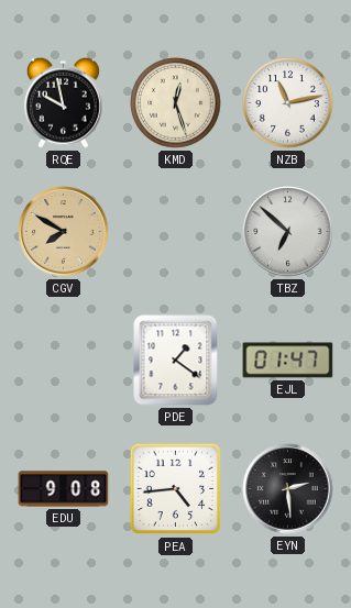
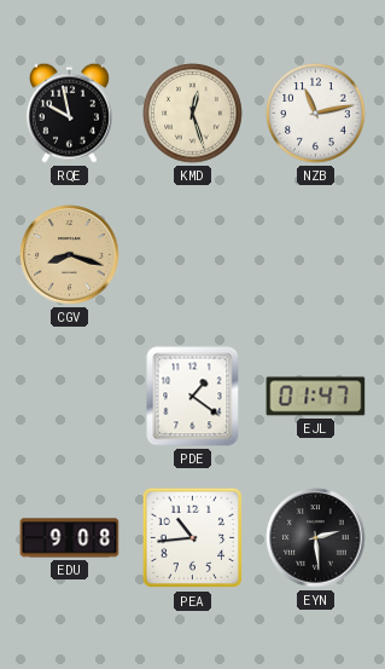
CGV: 7:50 -> 8:18 (70, 255)
TBZ: 6:52 -> none (288, 232)
PEA: 4:44 -> 10:44 (193, 538)
